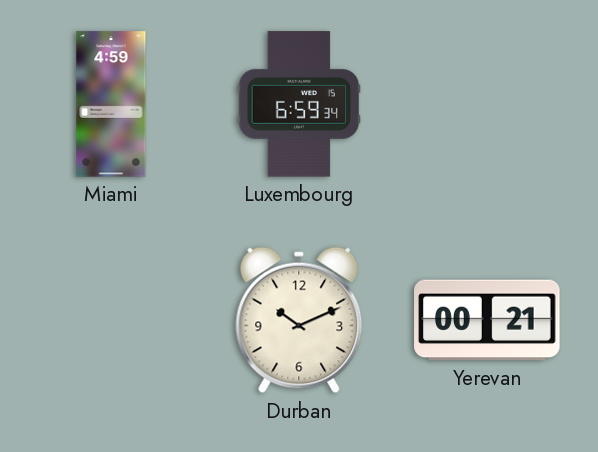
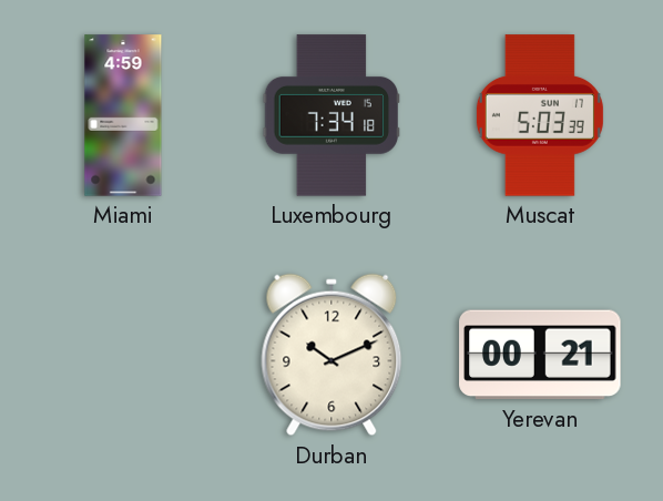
Luxembourg: 6:59 -> 7:34 (331, 115)
Muscat: none -> 5:03 (540, 115)
